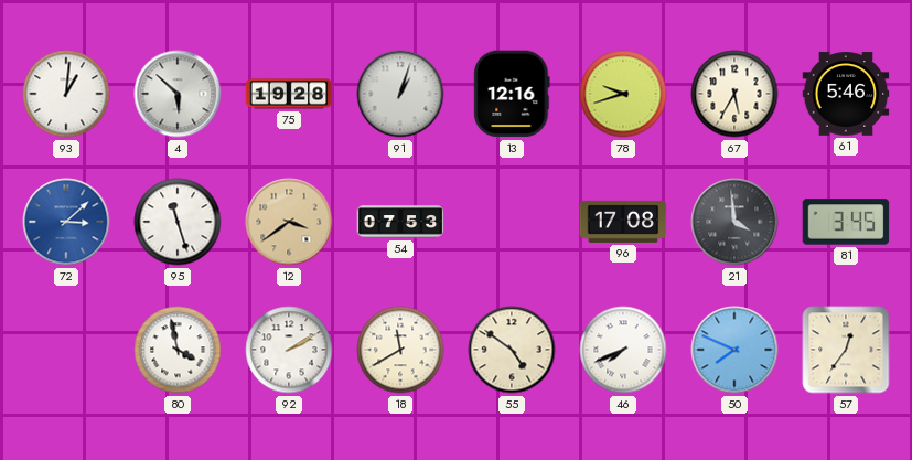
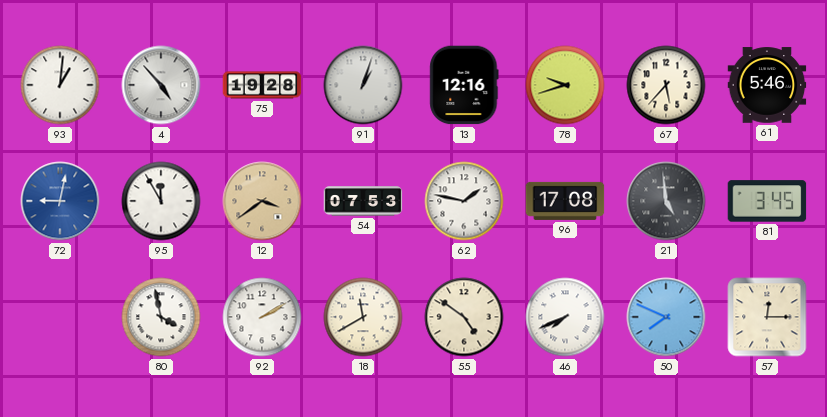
4: 5:52 -> 4:53 (161, 85)
67: 5:35 -> 5:37 (666, 85)
72: 3:08 -> 9:02 (60, 201)
95: 11:27 -> 11:55 (161, 201)
62: none -> 1:47 (464, 201)
21: 3:59 -> 4:59 (666, 201)
57: 12:36 -> 12:15 (767, 317)
